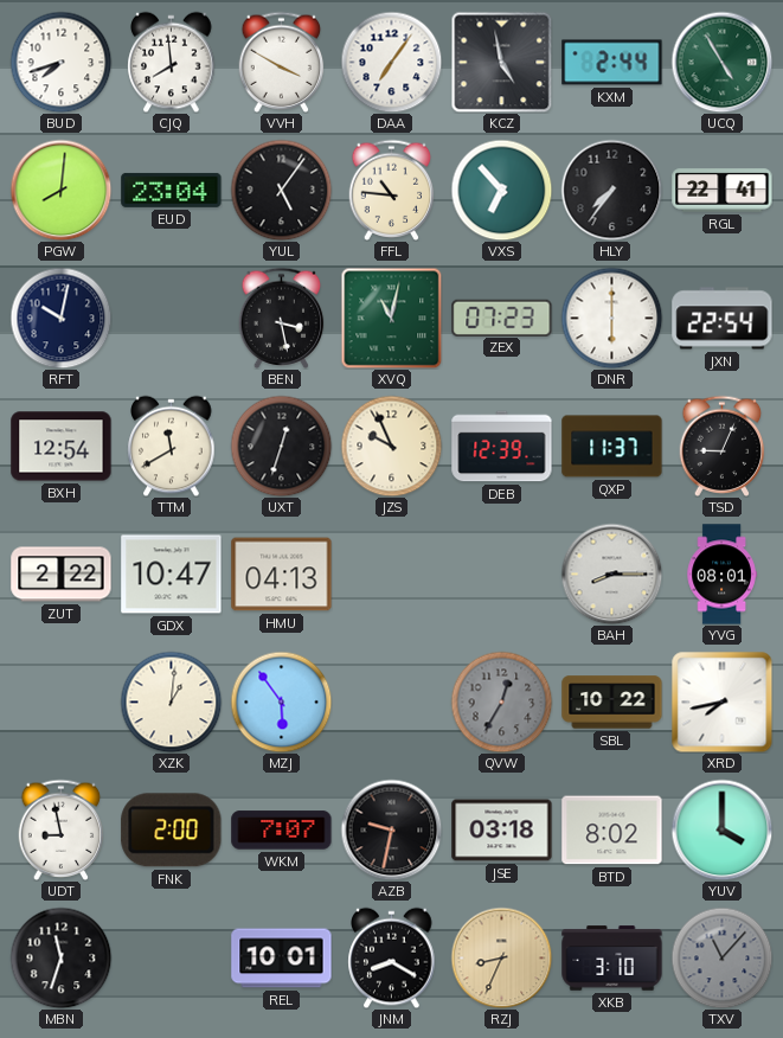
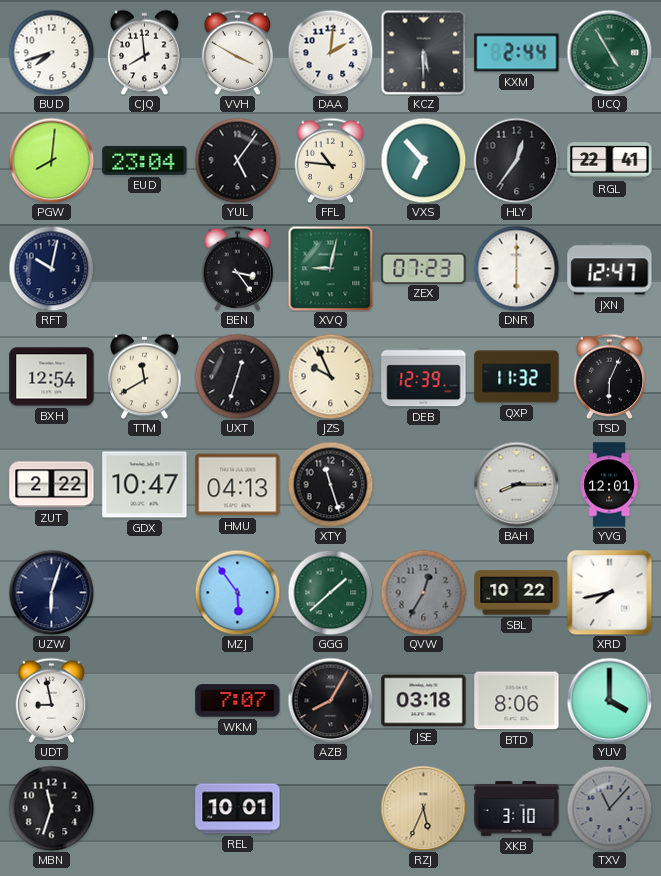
DAA: 7:06 -> 2:01 (330, 52)
KCZ: 4:58 -> 5:30 (423, 52)
HLY: 7:36 -> 12:36 (516, 160)
BEN: 3:28 -> 3:24 (238, 268)
XVQ: 11:02 -> 9:02 (330, 268)
JXN: 22:54 -> 12:47 (610, 269)
QXP: 11:37 -> 11:32 (517, 377)
TSD: 9:04 -> 6:04 (610, 376)
XTY: none -> 11:27 (330, 484)
YVG: 08:01 -> 12:01 (609, 485)
UZW: none -> 6:03 (51, 592)
XZK: 1:01 -> none (171, 701)
GGG: none -> 1:38 (330, 592)
FNK: 2:00 -> none (172, 831)
AZB: 9:32 -> 8:05 (330, 700)
BTD: 8:02 -> 8:06 (517, 701)
JNM: 8:20 -> none (392, 957)
RZJ: 8:34 -> 5:34 (423, 808)
